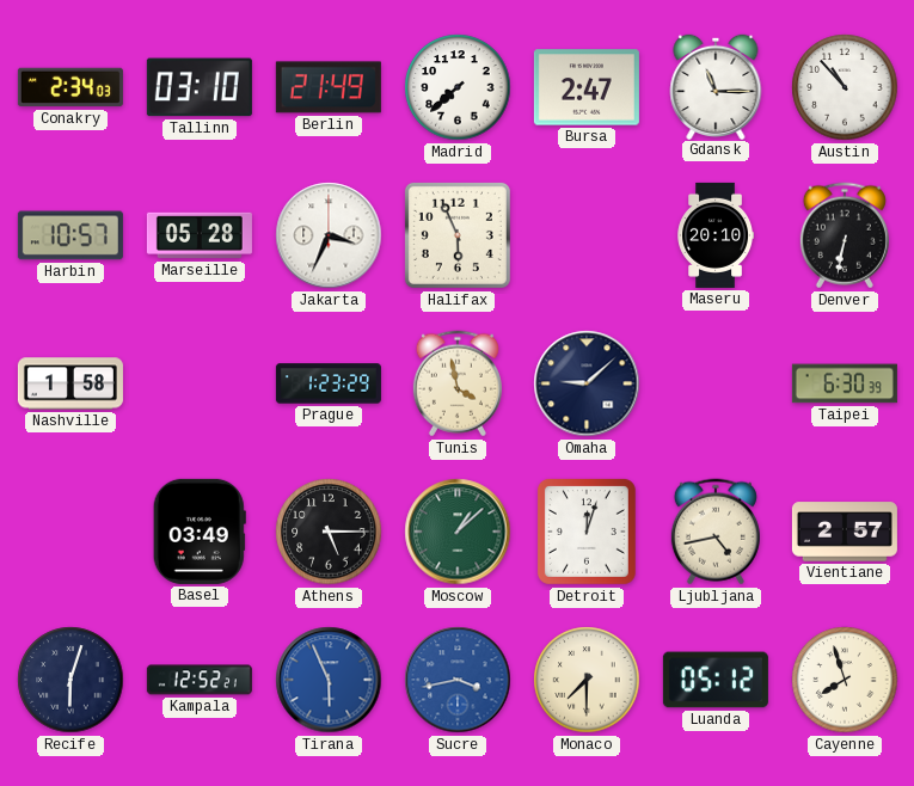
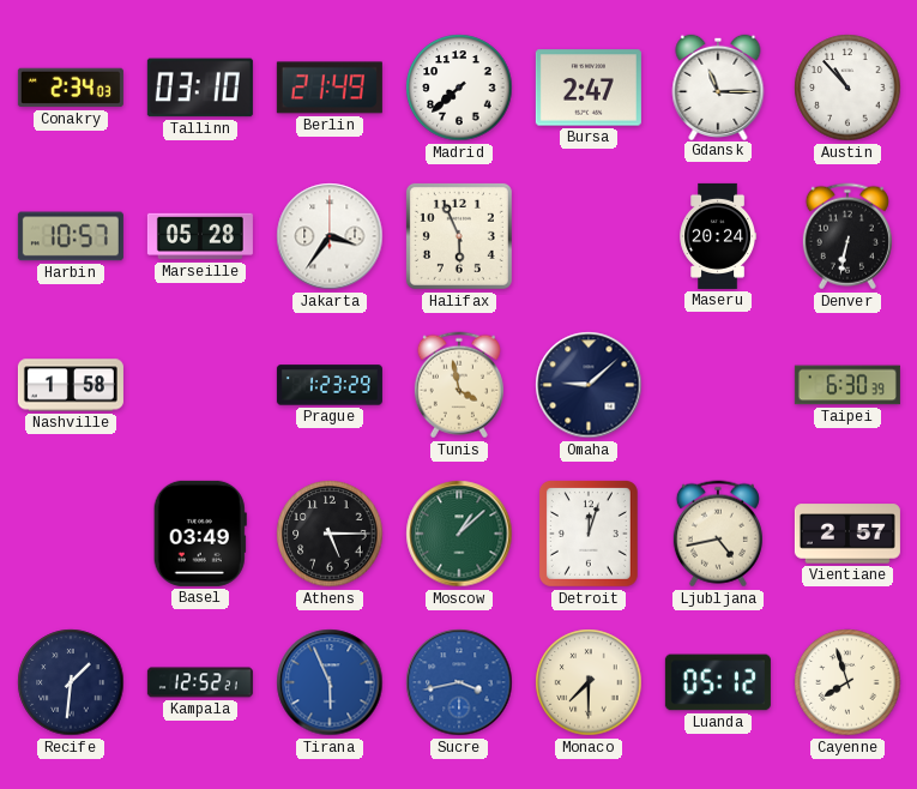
Jakarta: 3:34 -> 3:36 (330, 236)
Maseru: 20:10 -> 20:24 (717, 236)
Recife: 6:03 -> 1:31 (71, 682)
